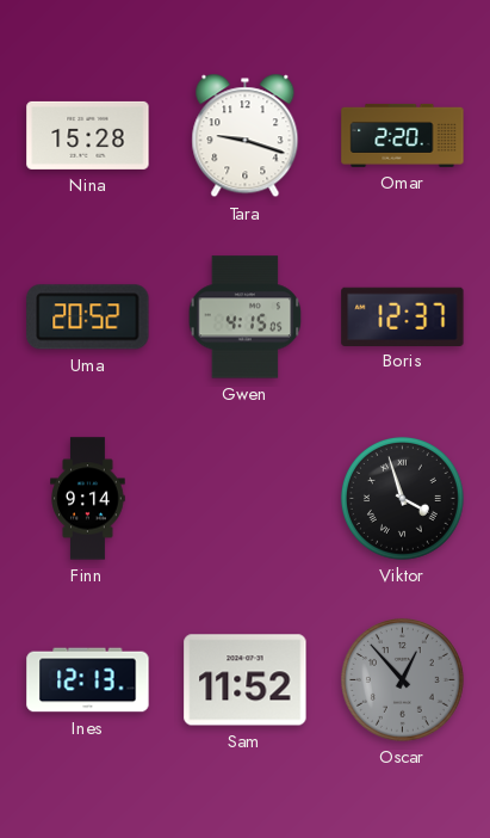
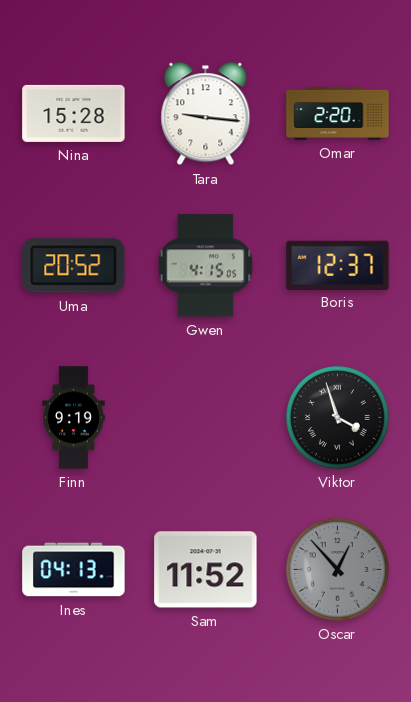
Tara: 9:18 -> 9:16 (206, 114)
Finn: 9:14 -> 9:19 (74, 418)
Ines: 12:13 -> 04:13 (74, 570)
